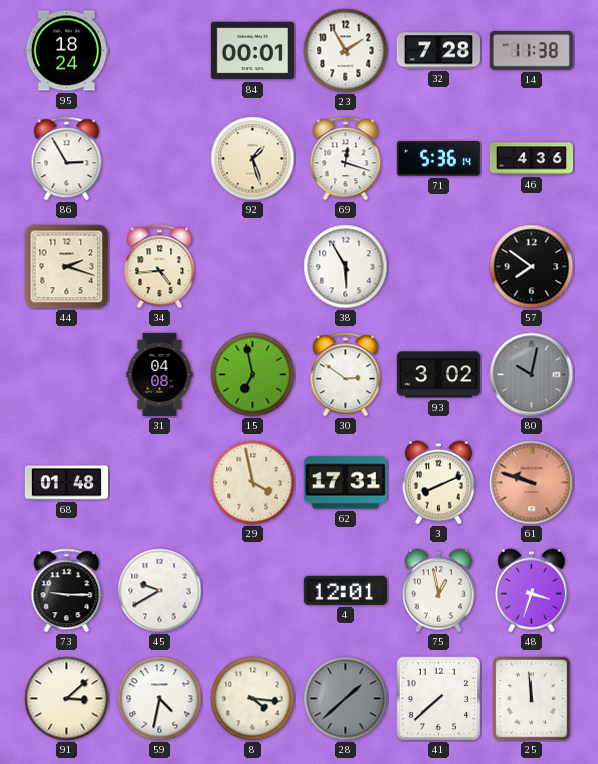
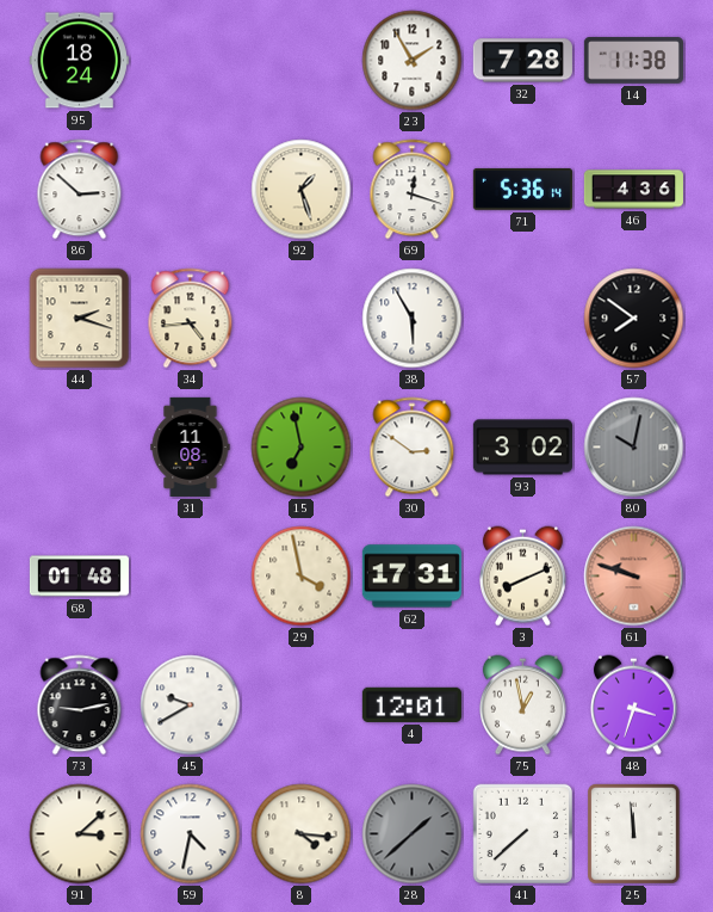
84: 00:01 -> none (252, 51)
86: 2:55 -> 2:52 (80, 190)
31: 04:08 -> 11:08 (191, 446)
73: 9:15 -> 9:13 (80, 705)
